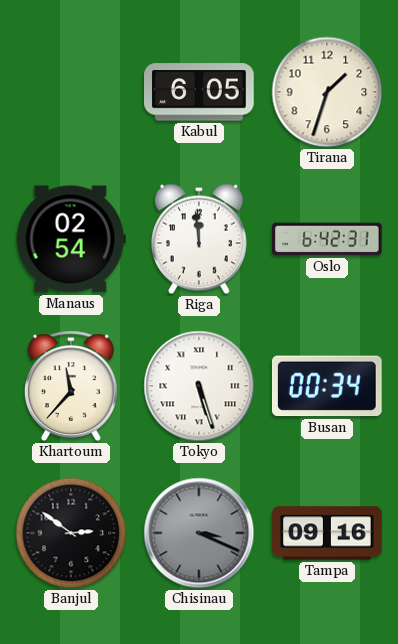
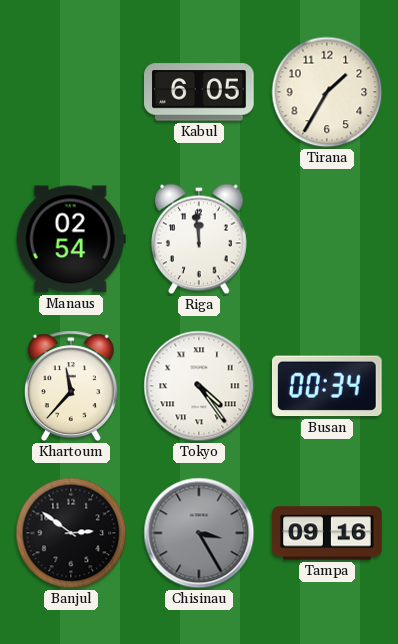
Tirana: 1:33 -> 1:35 (327, 92)
Oslo: 6:42 -> none (327, 239)
Tokyo: 5:27 -> 4:24 (199, 386)
Chisinau: 3:19 -> 3:25 (199, 533)
